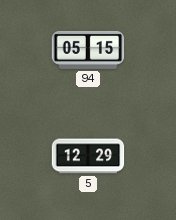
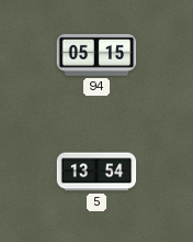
5: 12:29 -> 13:54 (96, 172)
